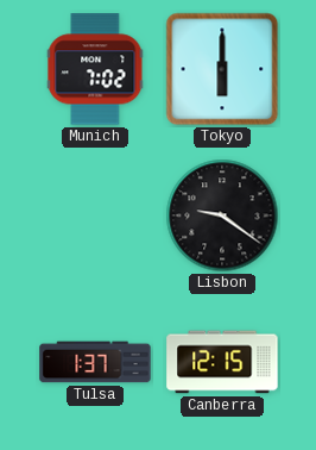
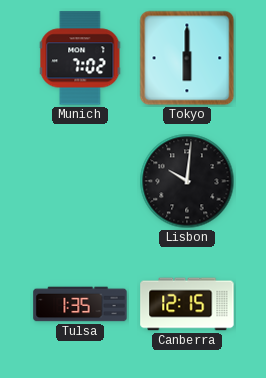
Lisbon: 9:21 -> 10:01 (187, 181)
Tulsa: 1:37 -> 1:35 (80, 304)
